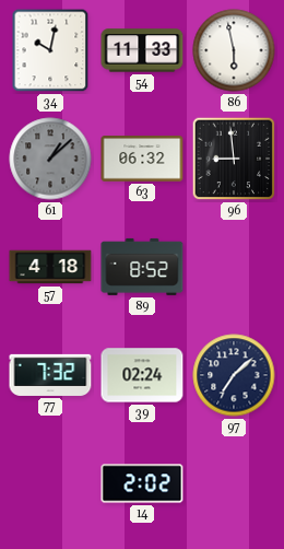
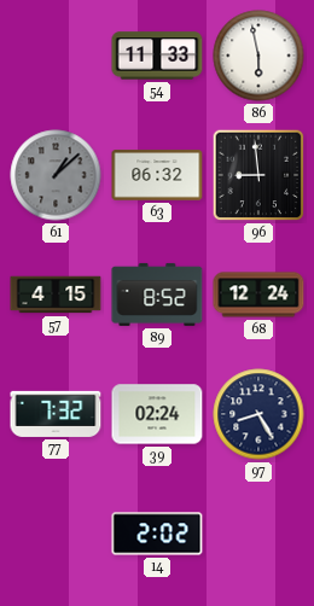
34: 10:02 -> none (50, 50)
57: 4:18 -> 4:15 (56, 295)
68: none -> 12:24 (258, 295)
97: 7:08 -> 8:25 (258, 414)
